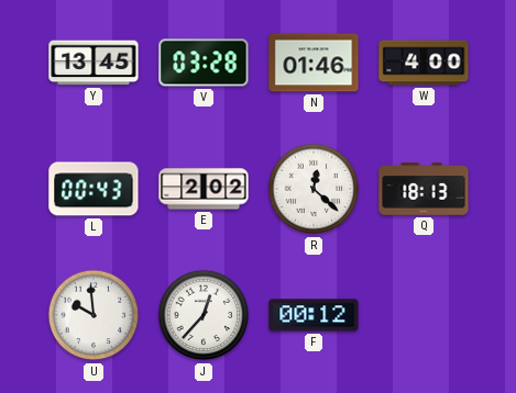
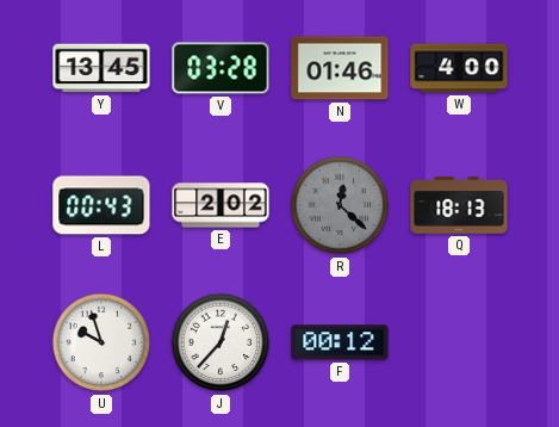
R dial: white -> grey (340, 205)
U: 9:59 -> 9:57 (101, 342)
